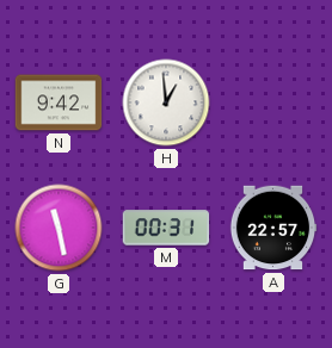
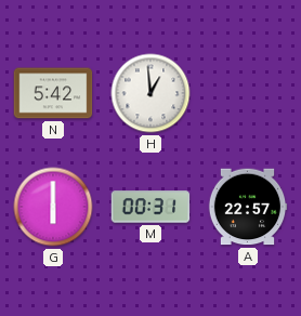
N: 9:42 -> 5:42 (53, 93)
G: 11:28 -> 6:00 (53, 207)
